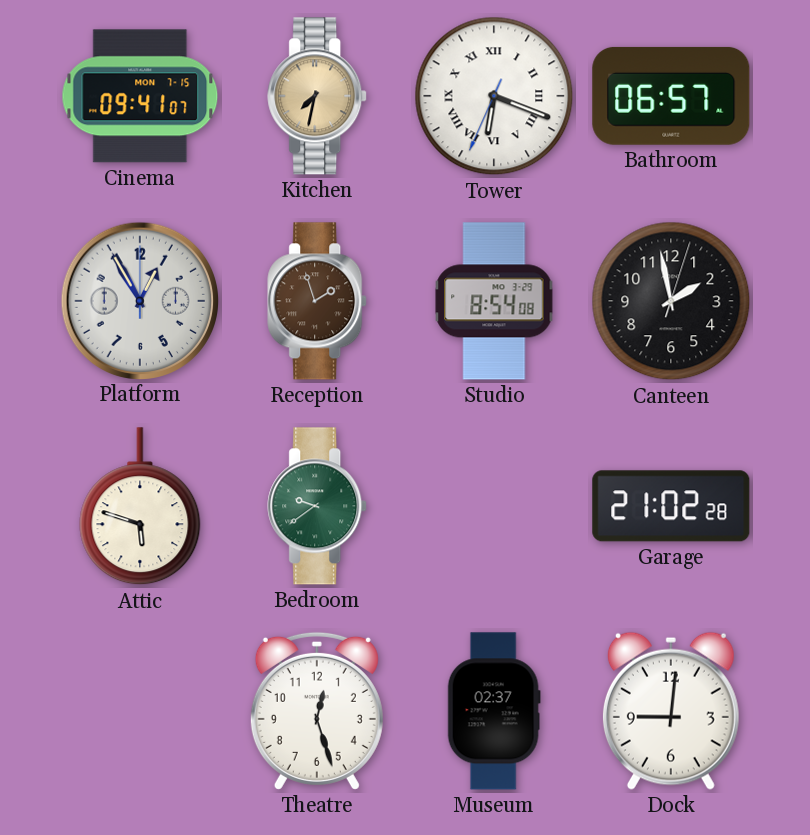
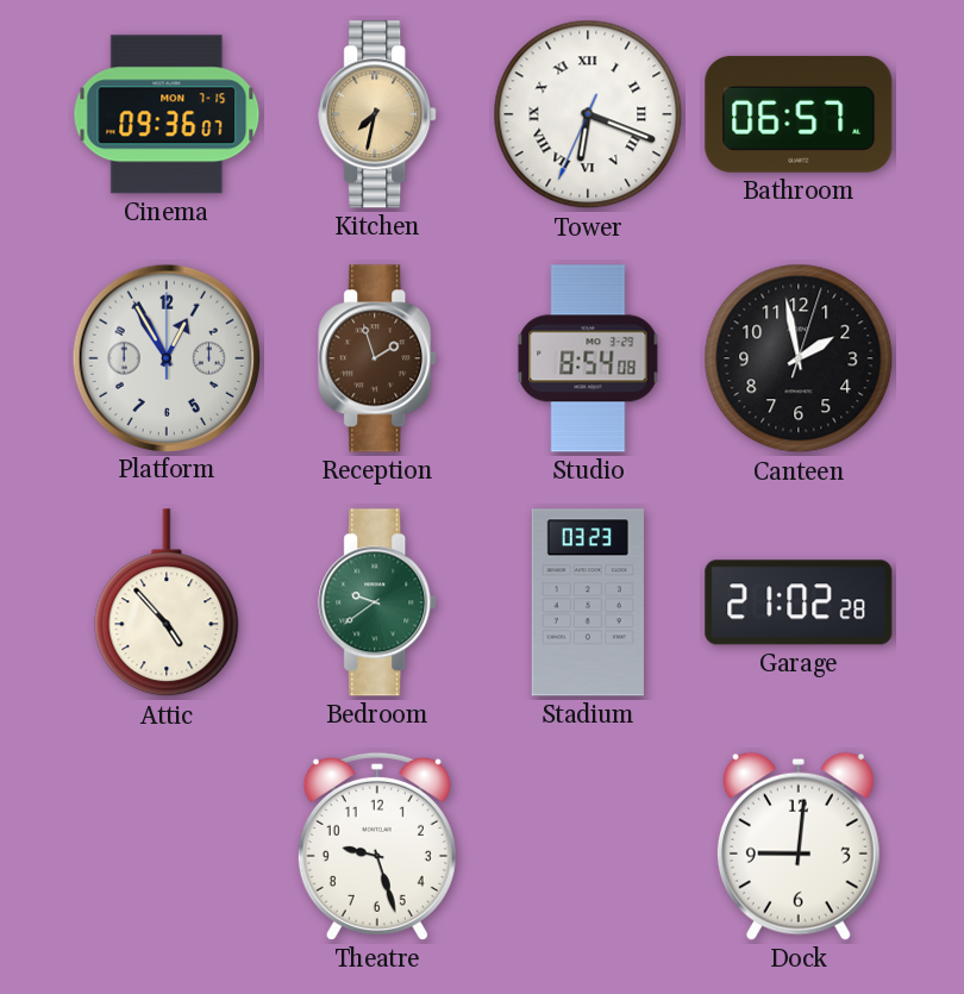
Cinema: 09:41 -> 09:36 (167, 114)
Attic: 5:48 -> 4:53 (167, 604)
Stadium: none -> 03:23 (588, 602)
Theatre: 12:27 -> 9:27 (377, 846)
Museum: 02:37 -> none (494, 711)
